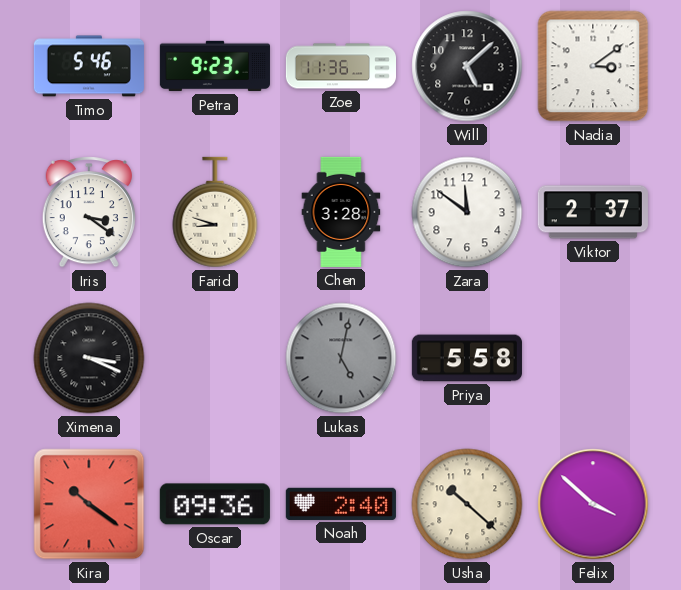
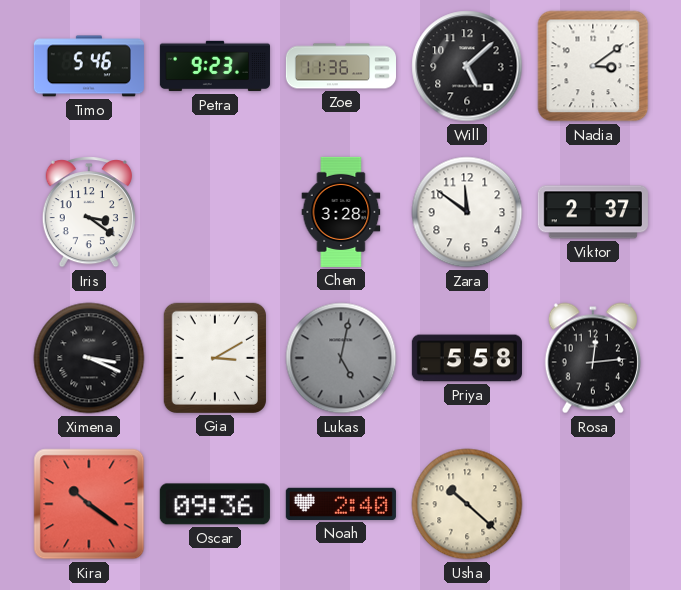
Farid: 8:48 -> none (215, 212)
Gia: none -> 3:10 (215, 358)
Rosa: none -> 12:14 (593, 358)
Felix: 3:52 -> none (593, 504)
